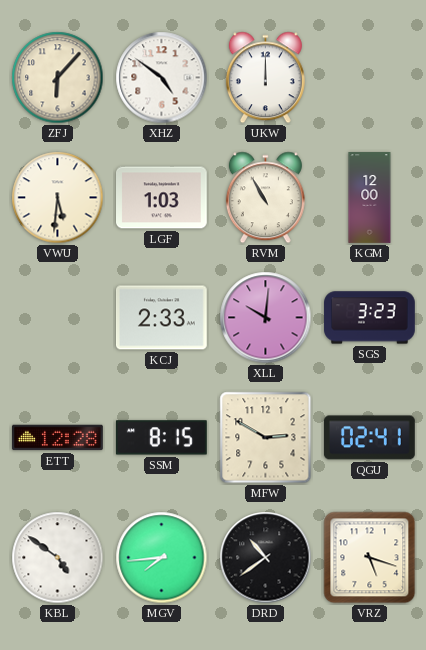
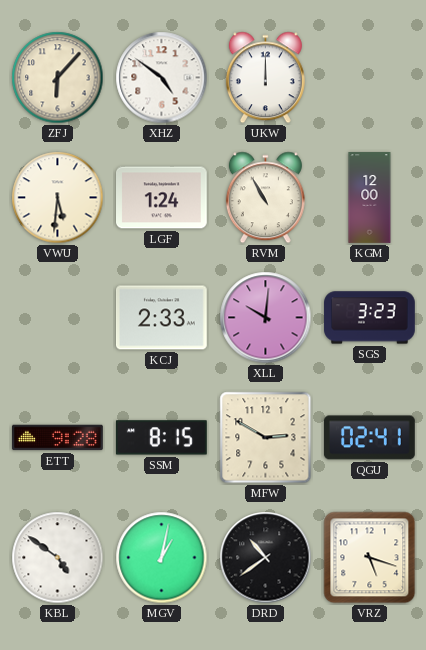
LGF: 1:03 -> 1:24 (162, 198)
ETT: 12:28 -> 9:28 (58, 438)
MGV: 7:44 -> 1:02 (162, 558)
